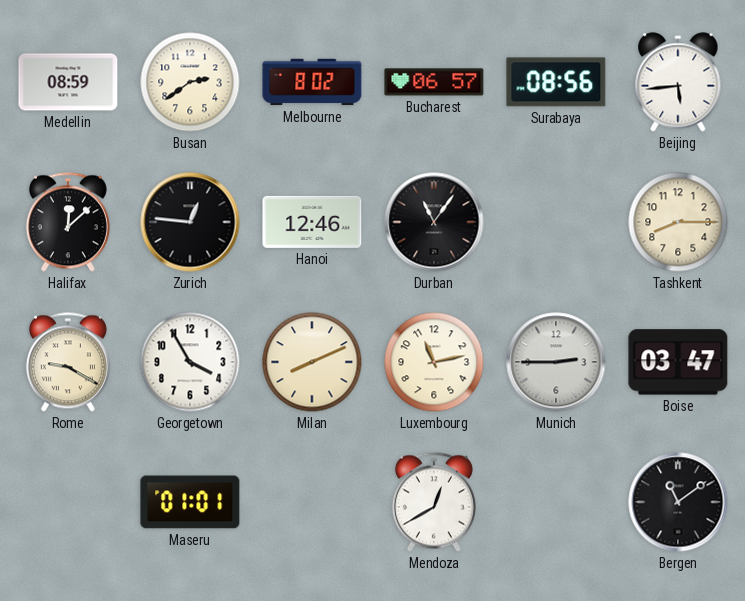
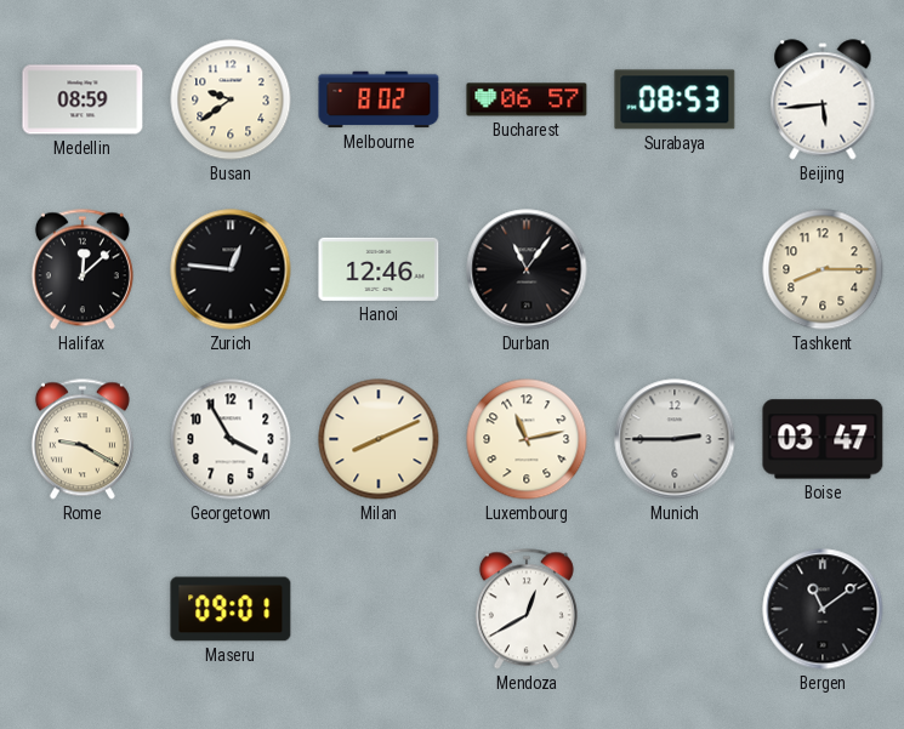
Busan: 2:39 -> 9:39 (231, 99)
Surabaya: 08:56 -> 08:53 (675, 99)
Maseru: 01:01 -> 09:01 (231, 609)
